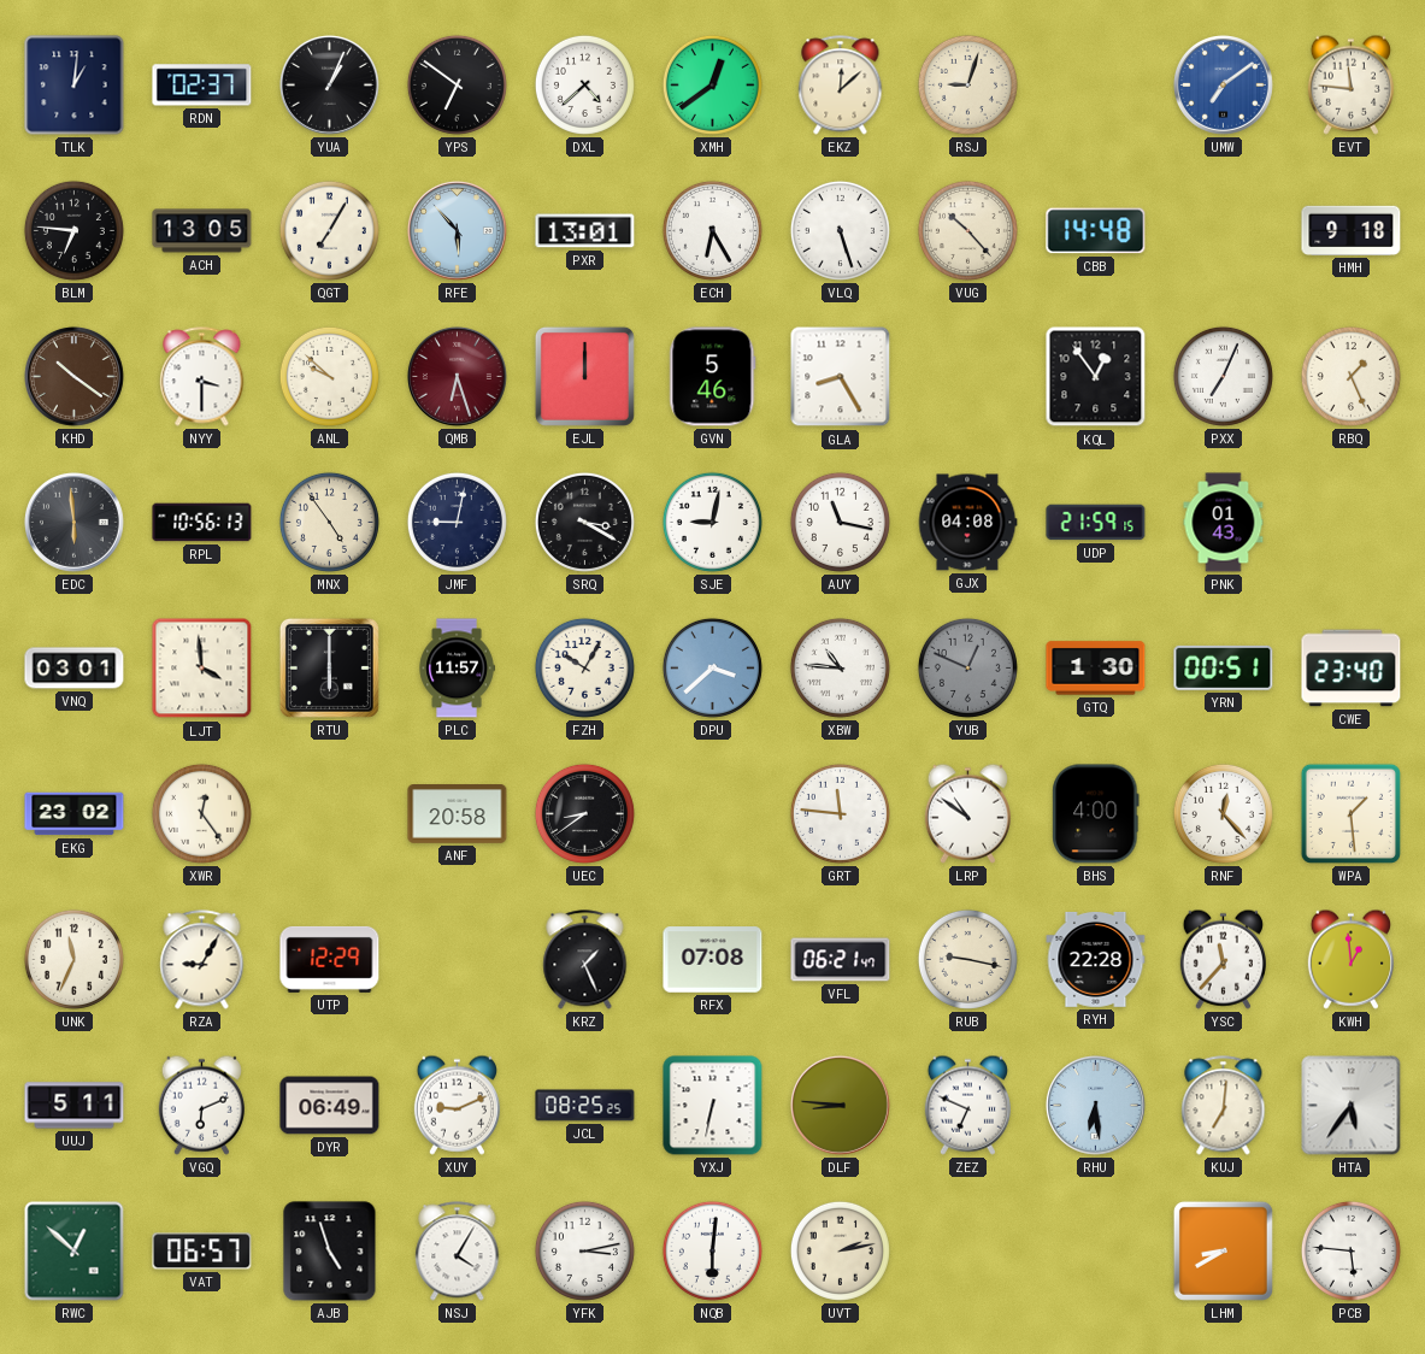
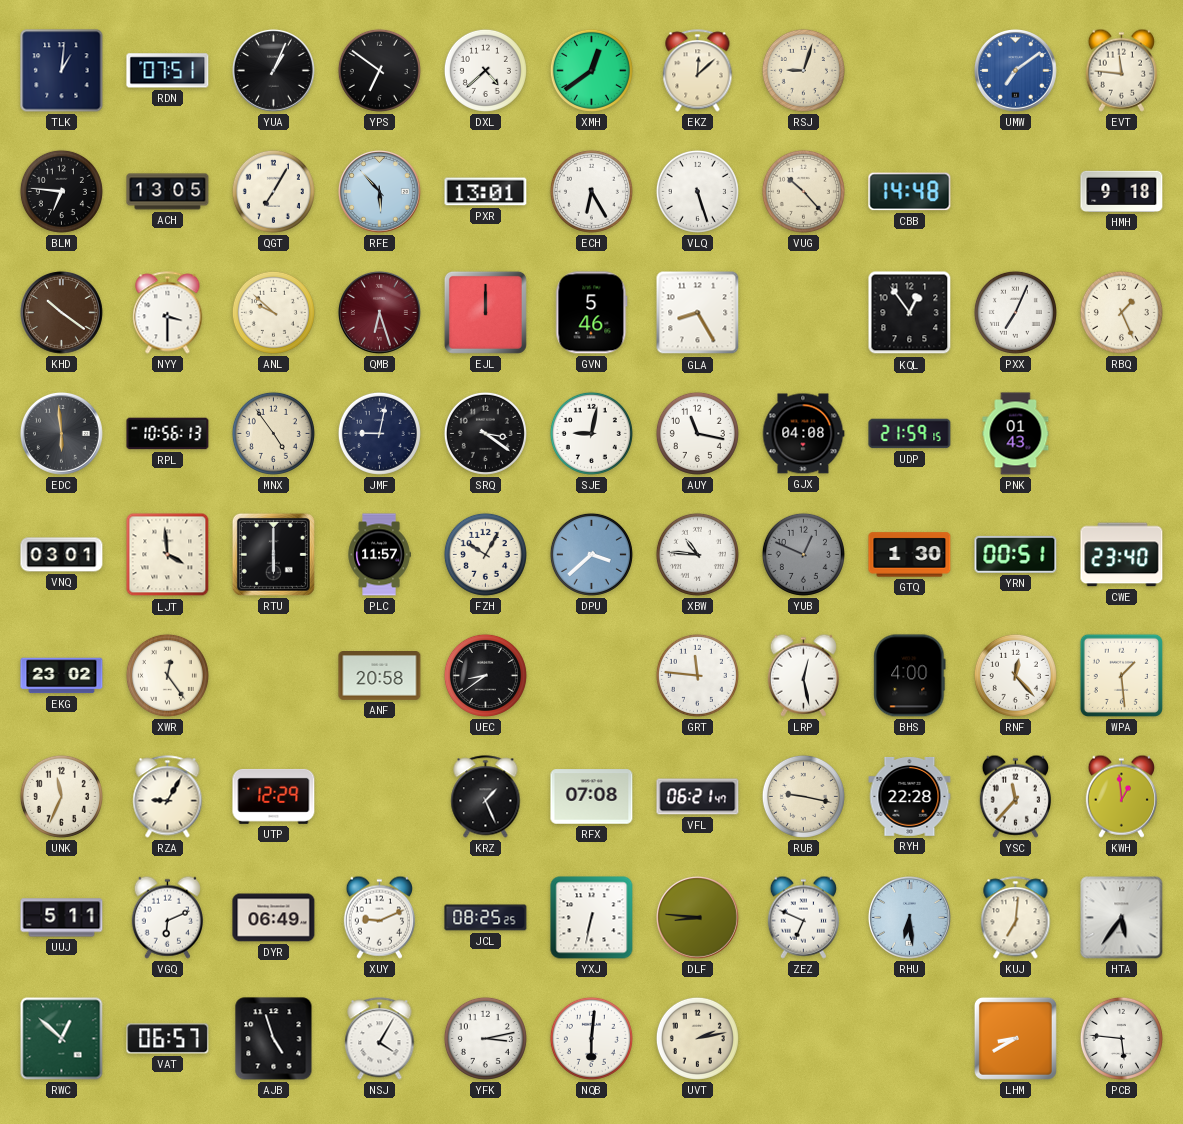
RDN: 02:37 -> 07:51 (168, 71)
SRQ: 3:20 -> 3:21 (485, 433)
LRP: 10:51 -> 12:28 (803, 675)
